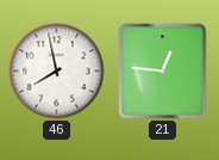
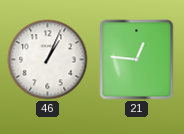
46: 7:58 -> 1:04 (48, 60)
